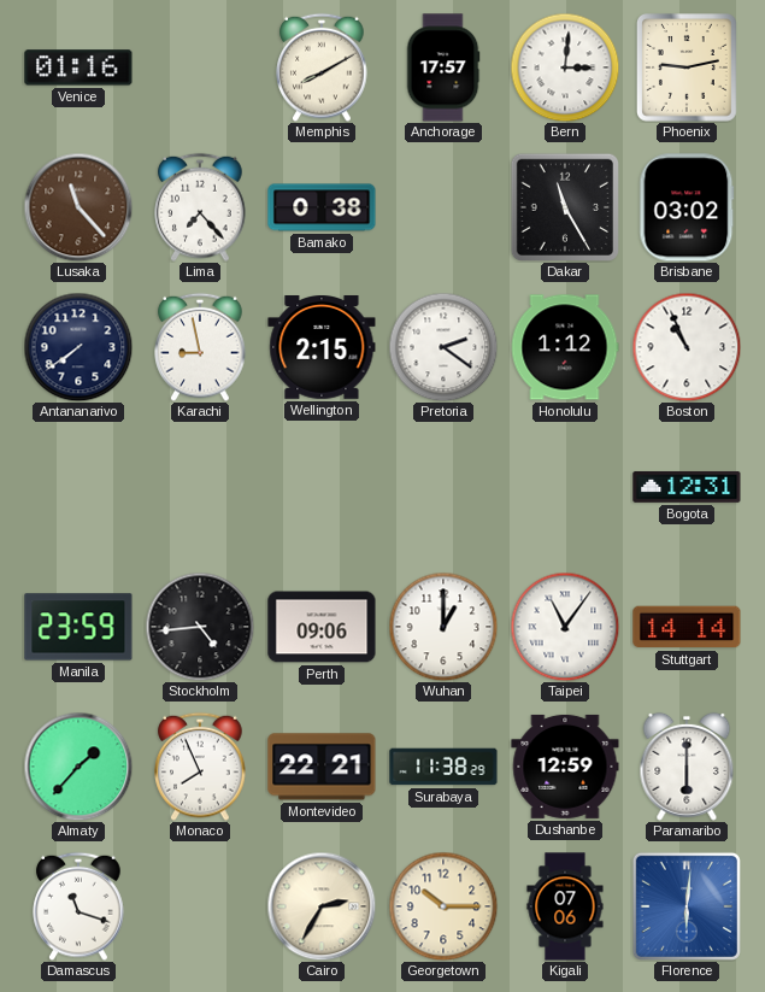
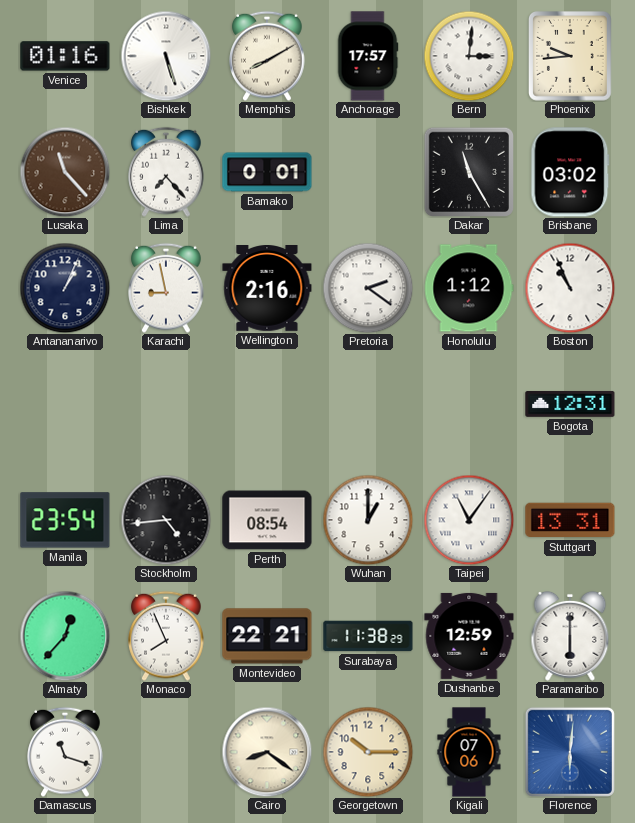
Bishkek: none -> 5:27 (166, 56)
Phoenix: 9:13 -> 9:44 (571, 57)
Bamako: 0:38 -> 0:01 (267, 172)
Antananarivo: 7:39 -> 1:04 (65, 288)
Wellington: 2:15 -> 2:16 (267, 289)
Manila: 23:59 -> 23:54 (65, 520)
Perth: 09:06 -> 08:54 (267, 520)
Stuttgart: 14:14 -> 13:31 (570, 520)
Almaty: 1:37 -> 12:37 (65, 636)
Cairo: 2:35 -> 8:21 (267, 752)
